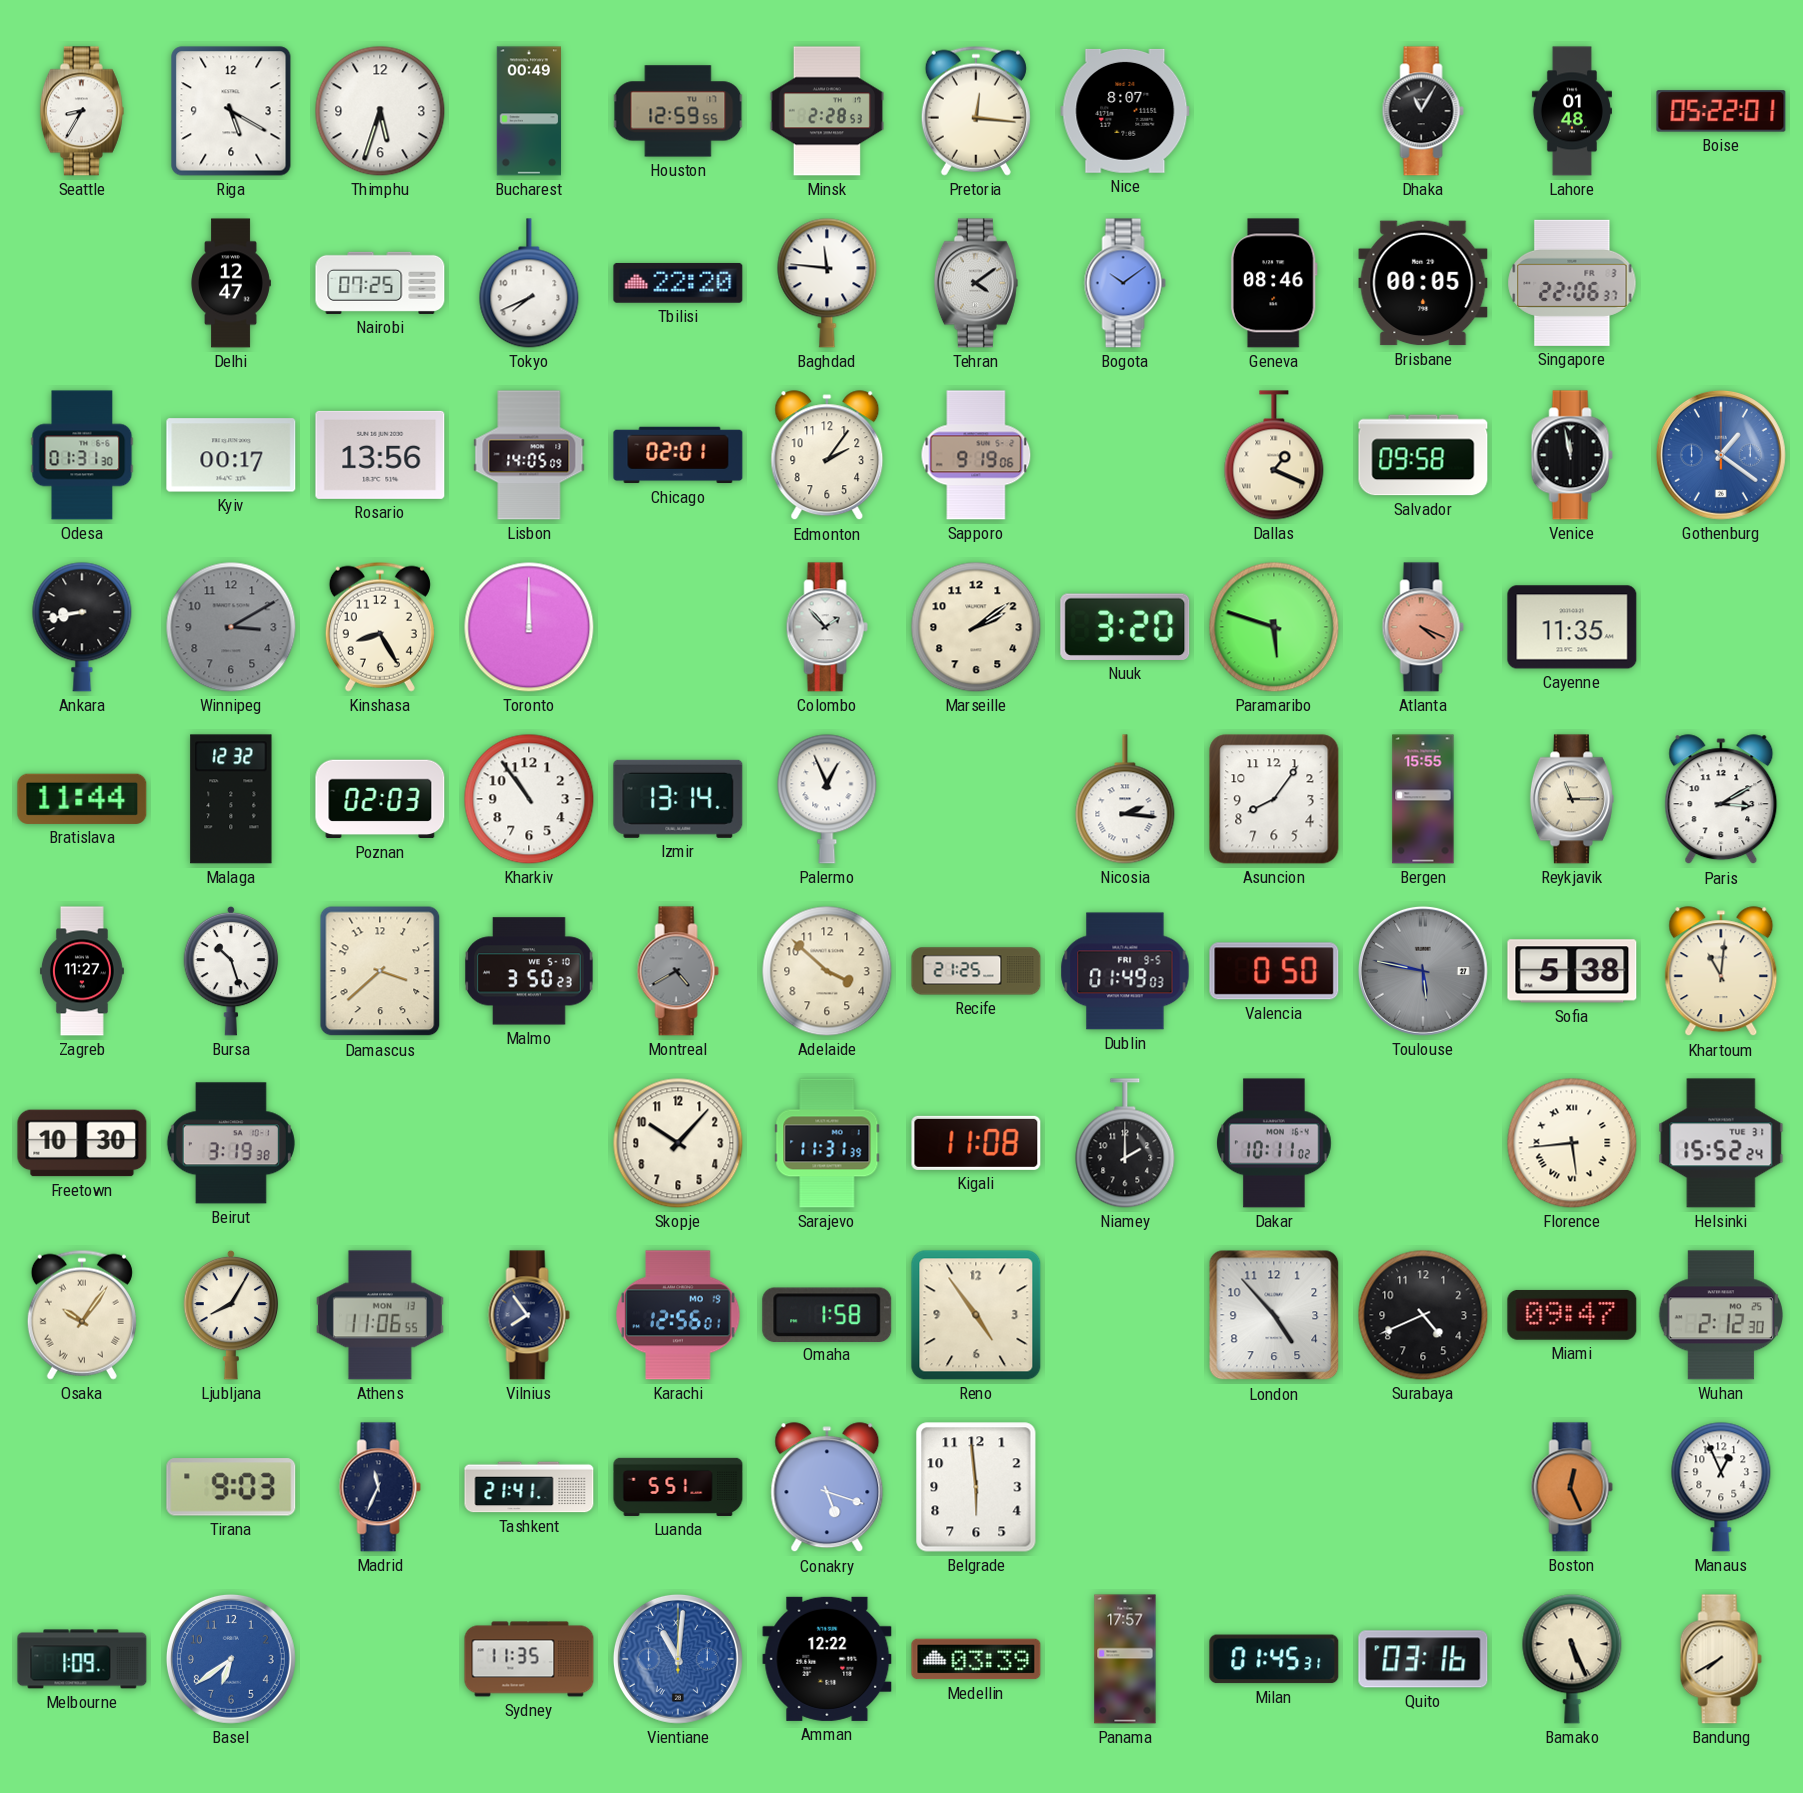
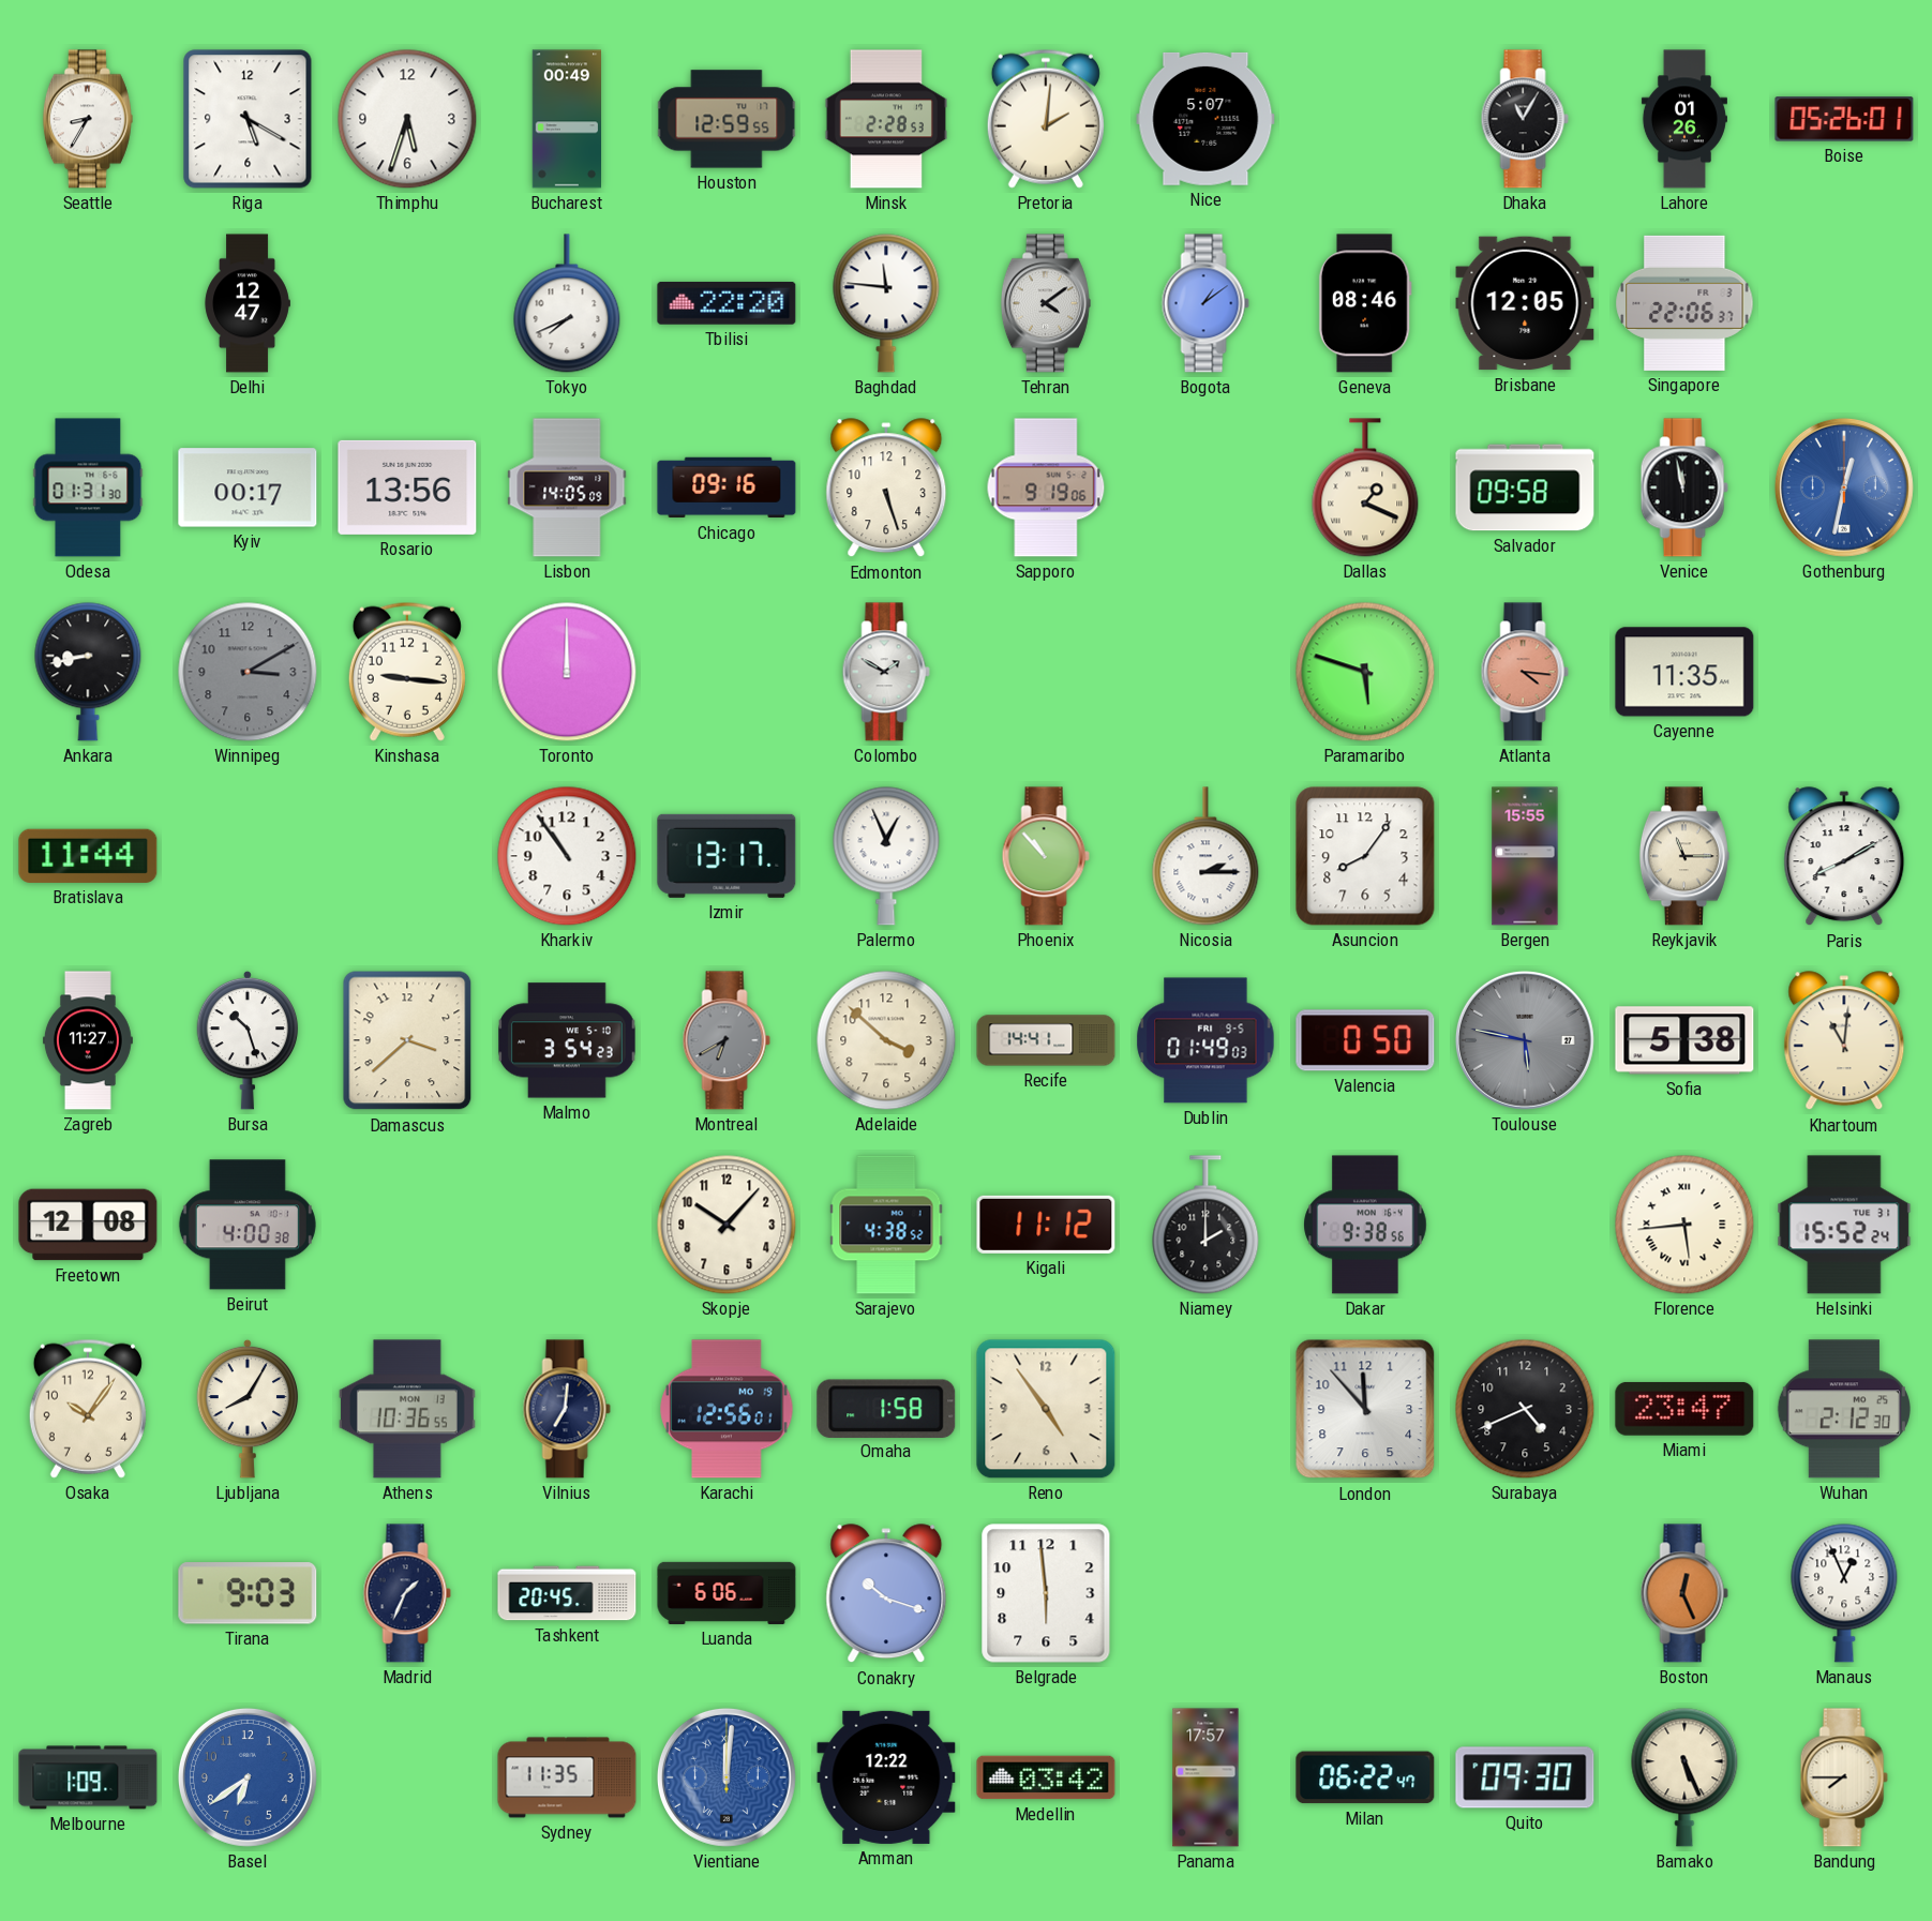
Pretoria: 12:16 -> 2:01 (1046, 119)
Nice: 8:07 -> 5:07 (1205, 119)
Lahore: 01:48 -> 01:26 (1684, 119)
Boise: 05:22 -> 05:26 (1844, 119)
Nairobi: 07:25 -> none (380, 283)
Bogota: 10:09 -> 1:09 (1205, 303)
Brisbane: 00:05 -> 12:05 (1525, 303)
Chicago: 02:01 -> 09:16 (727, 487)
Edmonton: 2:06 -> 5:27 (886, 489)
Gothenburg: 1:21 -> 12:32 (1844, 487)
Kinshasa: 8:25 -> 9:16 (407, 672)
Colombo: 1:53 -> 1:50 (886, 672)
Marseille: 2:09 -> none (976, 627)
Nuuk: 3:20 -> none (1125, 627)
Atlanta: 4:19 -> 4:16 (1525, 672)
Malaga: 12:32 -> none (231, 799)
Poznan: 02:03 -> none (380, 799)
Izmir: 13:14 -> 13:17 (727, 856)
Phoenix: none -> 10:53 (1046, 856)
Nicosia: 2:16 -> 2:15 (1205, 856)
Paris: 3:10 -> 8:10 (1844, 857)
Malmo: 3:50 -> 3:54 (568, 1040)
Montreal: 4:40 -> 6:40 (727, 1040)
Recife: 21:25 -> 14:41 (1046, 1040)
Freetown: 10:30 -> 12:08 (88, 1225)
Beirut: 3:19 -> 4:00 (248, 1225)
Sarajevo: 11:31 -> 4:38 (886, 1225)
Kigali: 11:08 -> 11:12 (1046, 1225)
Dakar: 10:11 -> 9:38 (1365, 1225)
Osaka numerals: Roman -> Arabic (88, 1409)
Athens: 11:06 -> 10:36 (407, 1409)
Vilnius: 7:54 -> 7:01 (567, 1409)
London: 4:53 -> 11:53 (1365, 1409)
Miami: 09:47 -> 23:47 (1684, 1409)
Madrid: 11:34 -> 1:34 (407, 1593)
Tashkent: 21:41 -> 20:45 (567, 1593)
Luanda: 5:51 -> 6:06 (727, 1593)
Conakry: 5:18 -> 10:18 (886, 1594)
Vientiane: 11:01 -> 12:01 (727, 1777)
Medellin: 03:39 -> 03:42 (1046, 1777)
Milan: 01:45 -> 06:22 (1365, 1777)
Quito: 03:16 -> 09:30 (1525, 1777)
Bandung: 7:40 -> 7:45 (1844, 1777)
